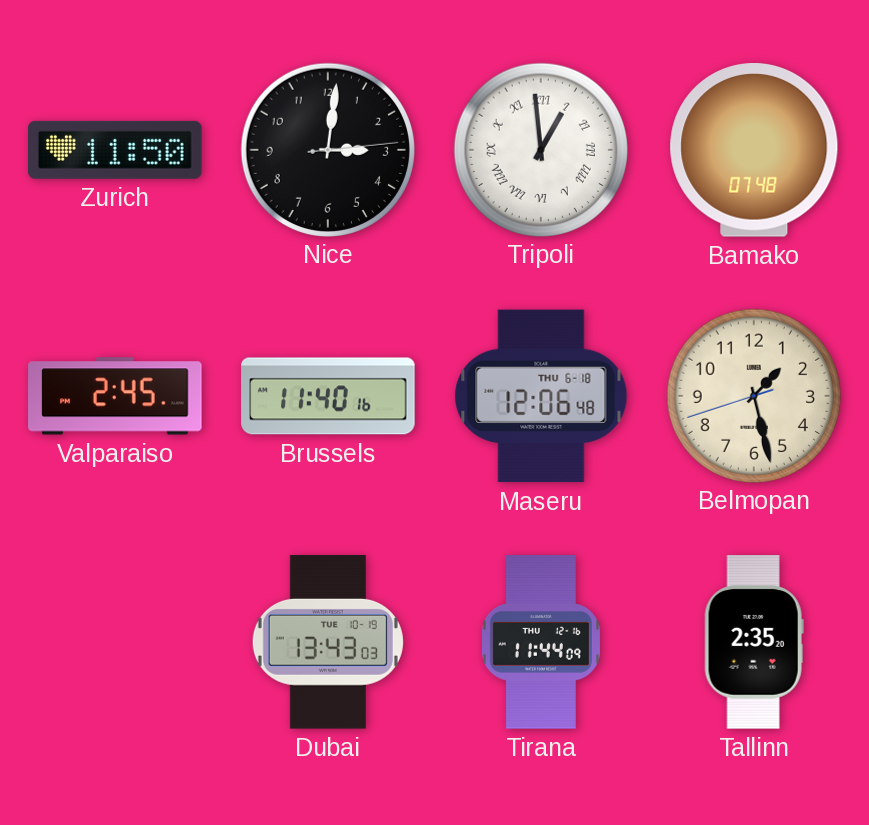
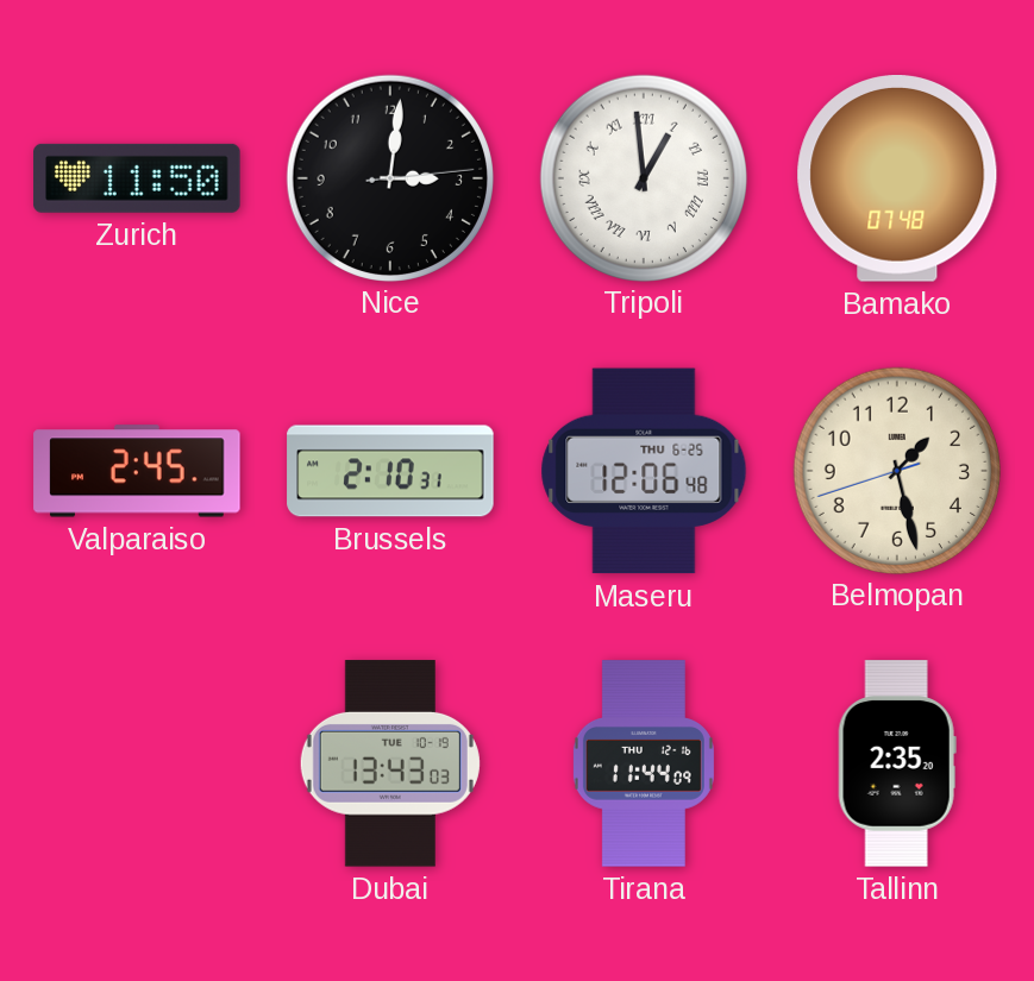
Brussels: 11:40 -> 2:10 (390, 471)
Maseru date: THU 6-18 -> THU 6-25 (644, 471)
